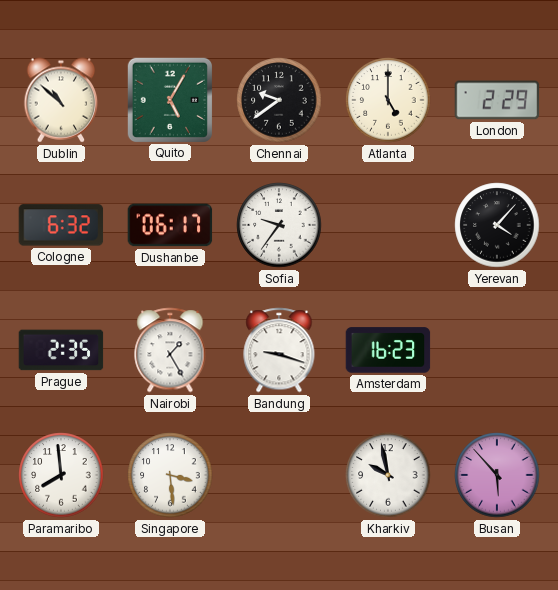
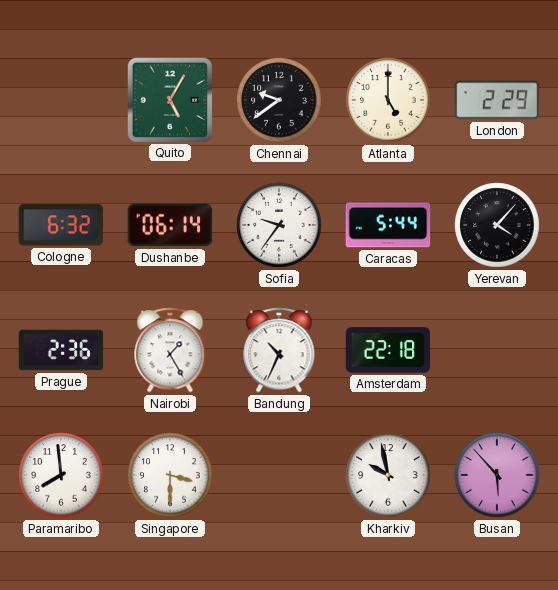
Dublin: 10:52 -> none (61, 100)
Dushanbe: 06:17 -> 06:14 (170, 225)
Caracas: none -> 5:44 (388, 225)
Prague: 2:35 -> 2:36 (61, 350)
Bandung: 9:18 -> 10:34 (279, 350)
Amsterdam: 16:23 -> 22:18 (388, 350)
Singapore: 3:29 -> 3:30 (170, 475)
